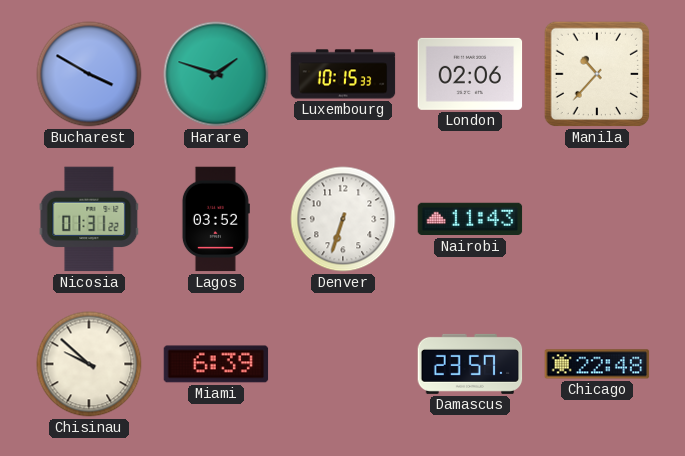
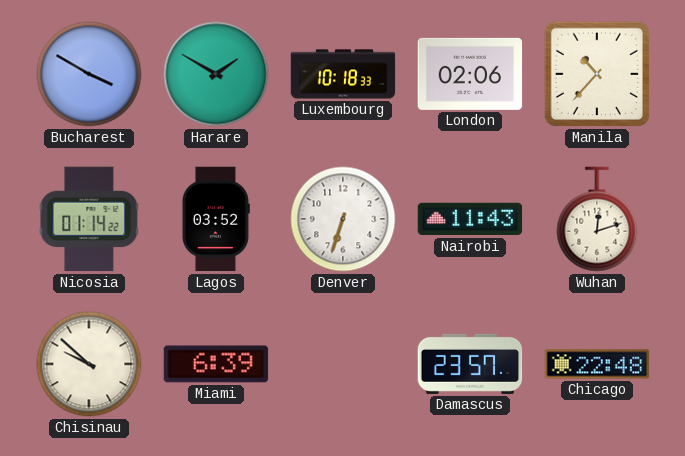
Harare: 1:48 -> 1:50 (216, 74)
Luxembourg: 10:15 -> 10:18 (343, 74)
Nicosia: 01:31 -> 01:14 (89, 219)
Wuhan: none -> 12:12 (597, 219)
